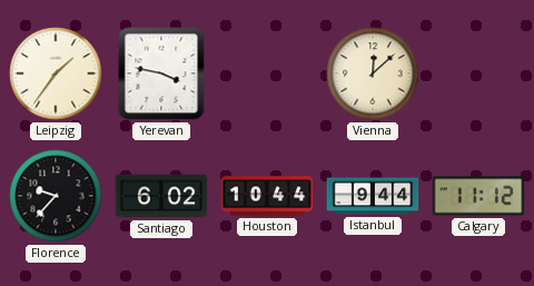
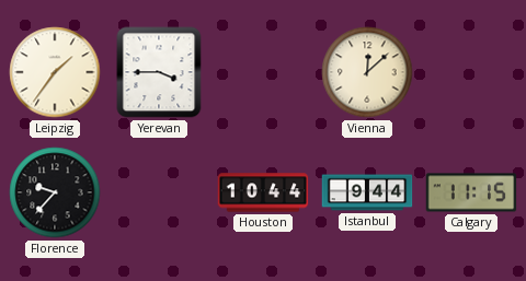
Yerevan: 3:47 -> 3:45 (159, 72)
Santiago: 6:02 -> none (161, 196)
Calgary: 11:12 -> 11:15 (471, 192)
